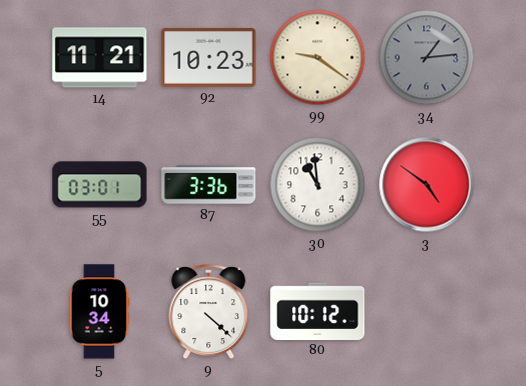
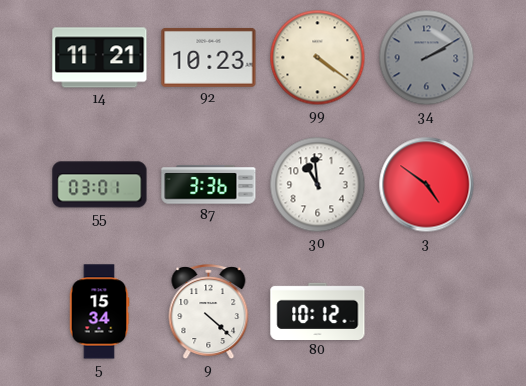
99: 9:21 -> 4:21 (318, 58)
34: 1:14 -> 2:10 (427, 58)
5: 10:34 -> 15:34 (99, 312)
